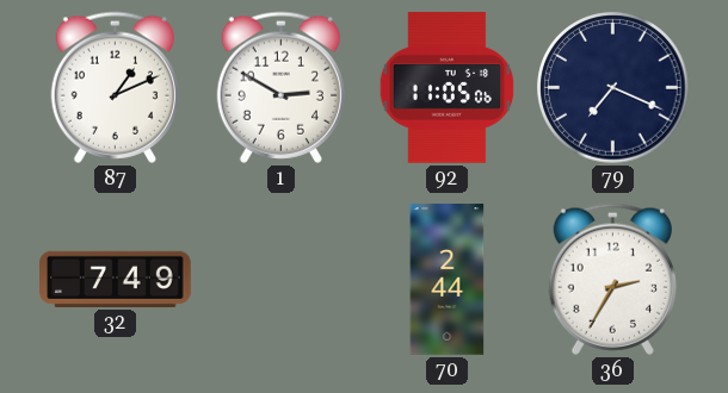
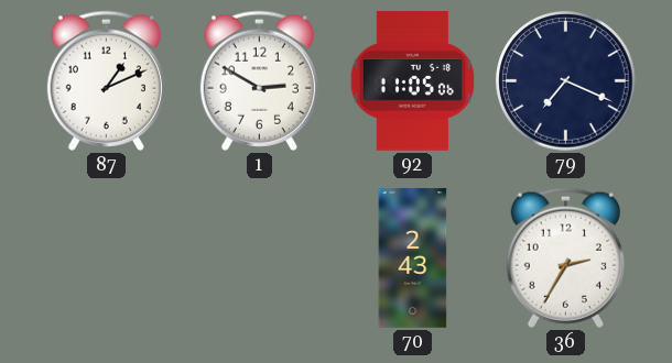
32: 7:49 -> none (116, 279)
70: 2:44 -> 2:43 (413, 258)
